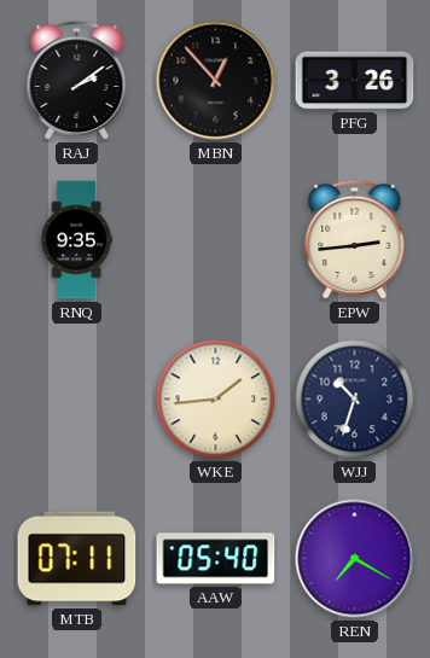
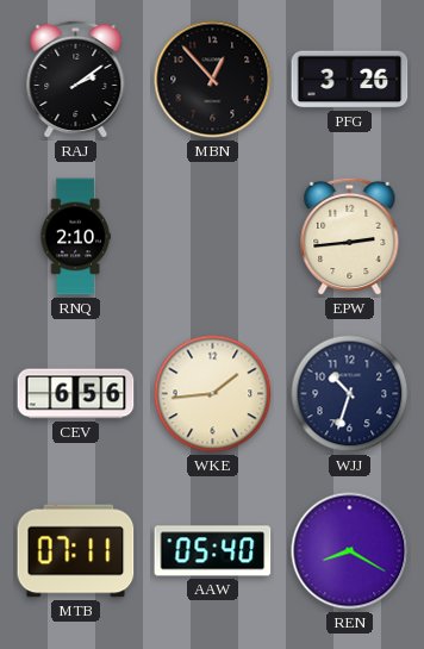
RNQ: 9:35 -> 2:10 (75, 237)
CEV: none -> 6:56 (76, 394)
REN: 7:20 -> 8:20 (350, 551)
